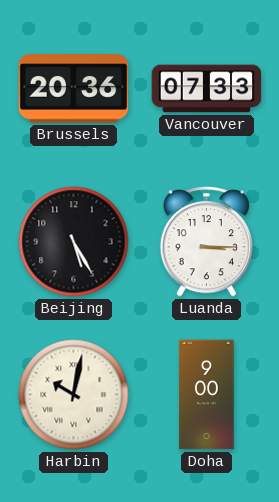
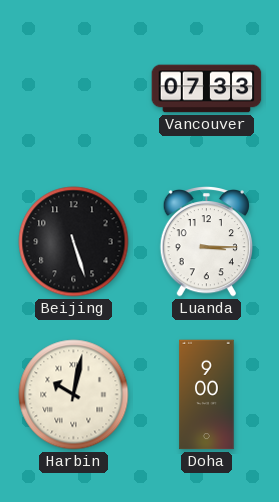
Brussels: 20:36 -> none (74, 89)
Beijing: 5:25 -> 5:27 (74, 242)
